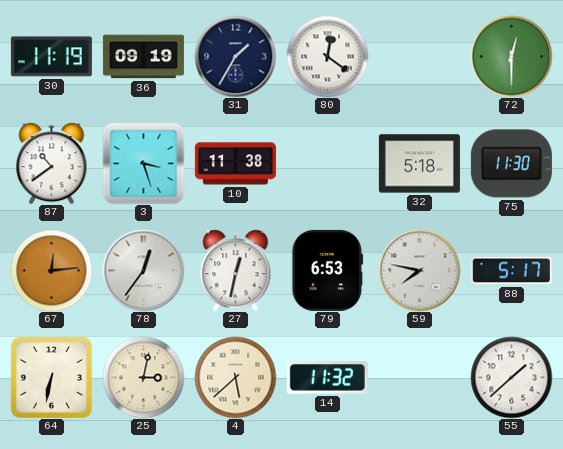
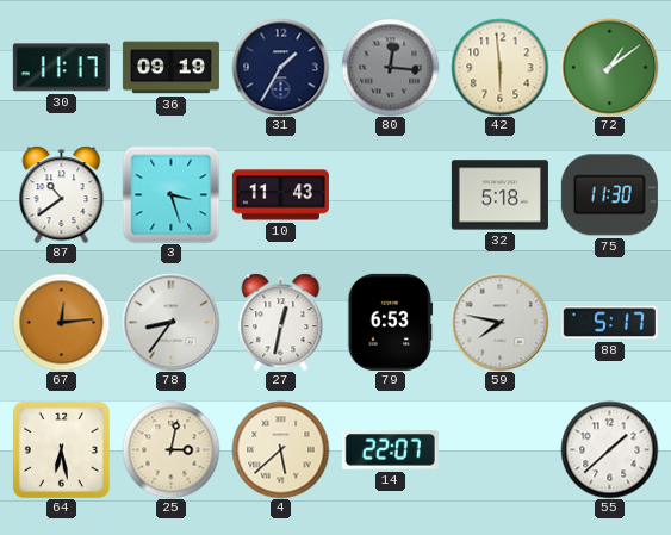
30: 11:19 -> 11:17 (61, 68)
80: 12:21 -> 12:16 (390, 67)
80 dial: white -> grey (390, 67)
42: none -> 5:59 (499, 67)
72: 12:30 -> 1:09 (609, 67)
10: 11:38 -> 11:43 (280, 195)
78: 12:36 -> 8:36 (170, 322)
64: 6:32 -> 6:28 (61, 449)
14: 11:32 -> 22:07 (390, 450)
